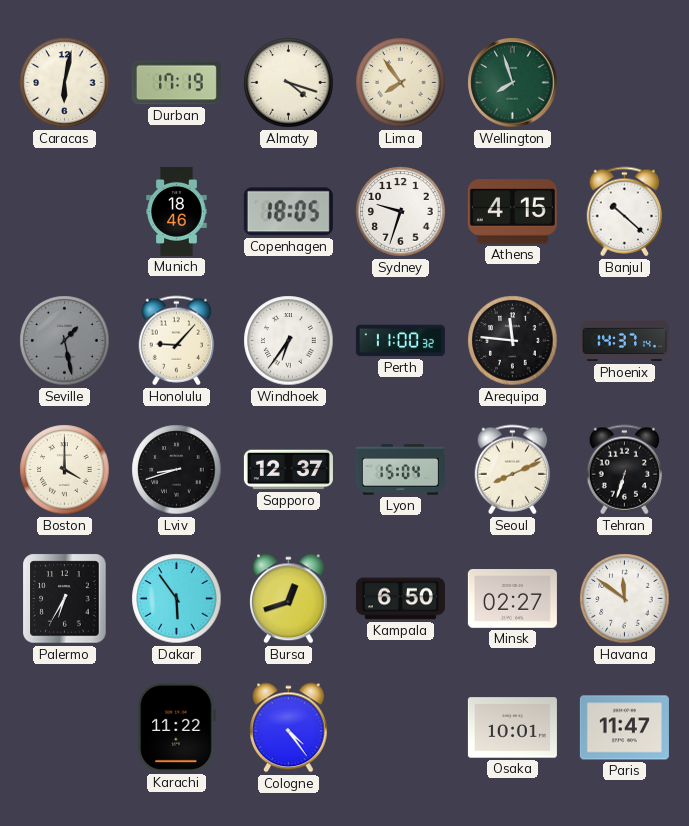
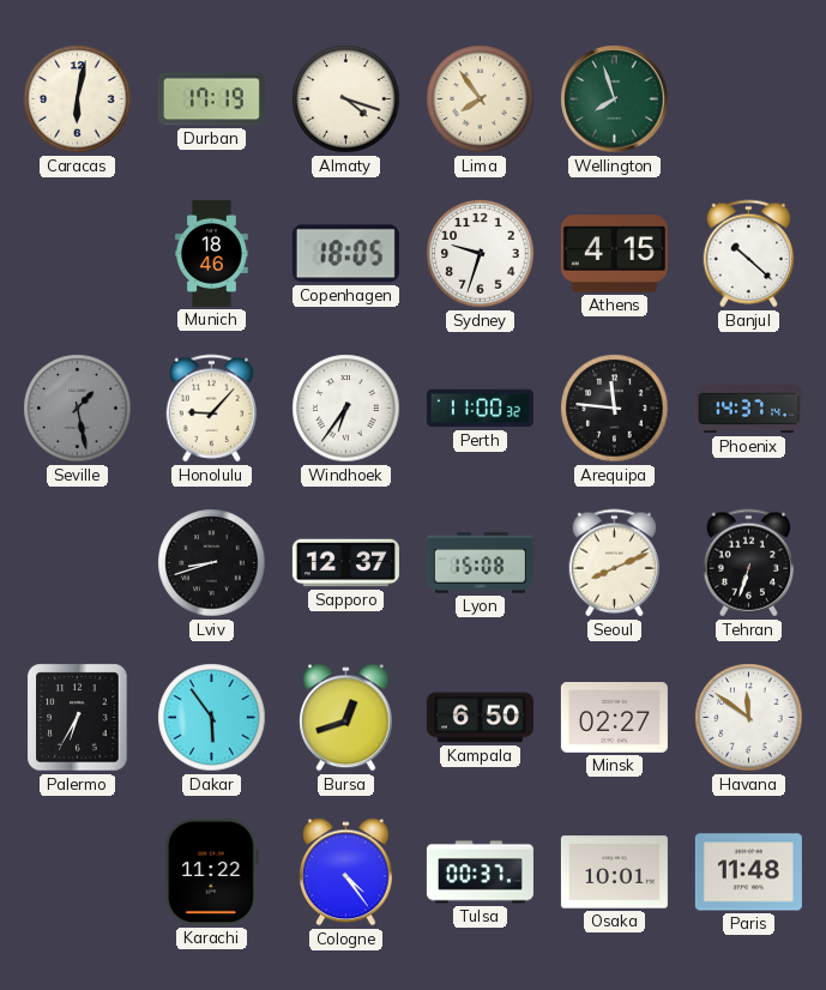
Boston: 4:00 -> none (65, 470)
Lyon: 15:04 -> 15:08 (480, 563)
Tulsa: none -> 00:37 (480, 873)
Paris: 11:47 -> 11:48 (748, 873)
